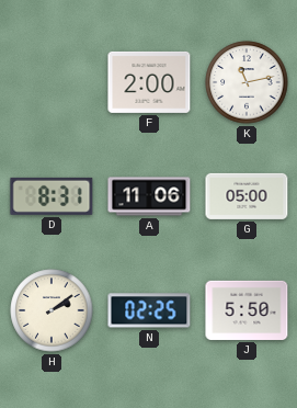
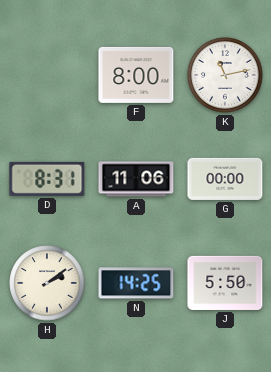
F: 2:00 -> 8:00 (136, 75)
G: 05:00 -> 00:00 (225, 179)
N: 02:25 -> 14:25 (136, 283)
